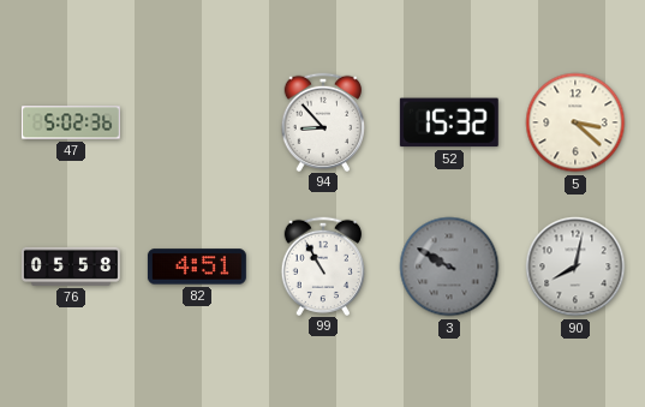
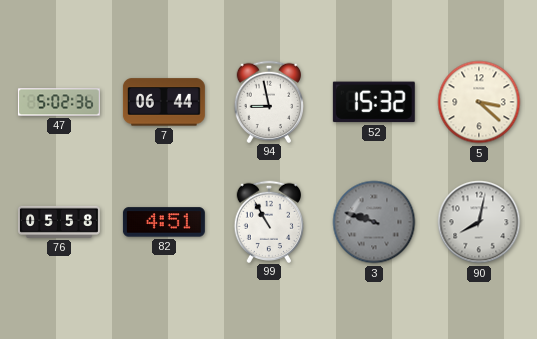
7: none -> 06:44 (164, 102)
94: 8:53 -> 8:58 (268, 101)
3: 9:50 -> 9:48 (374, 222)
